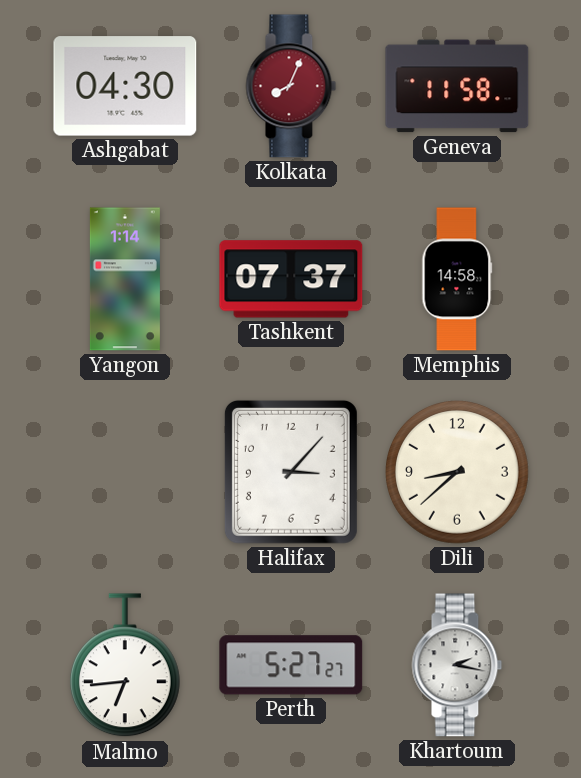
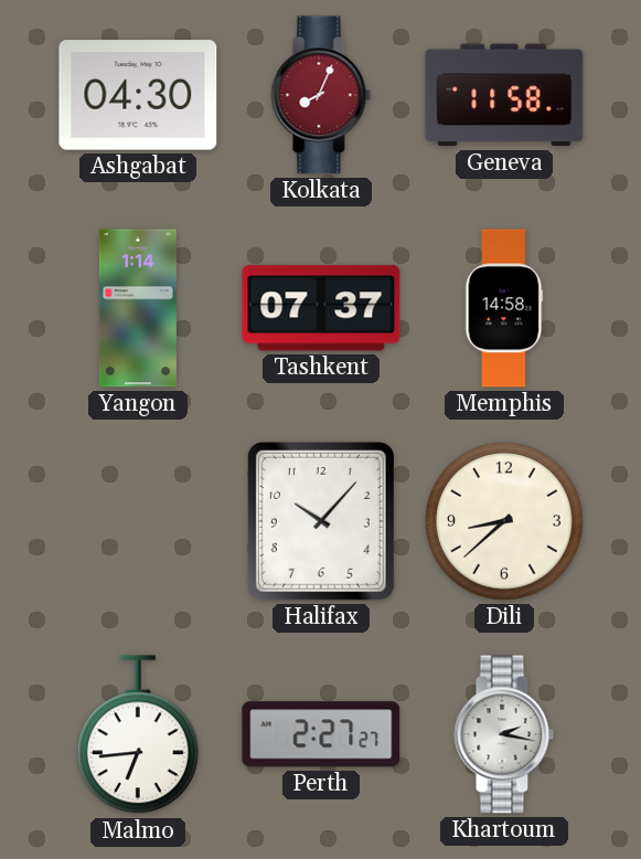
Halifax: 3:07 -> 10:07 (321, 521)
Perth: 5:27 -> 2:27 (321, 734)
